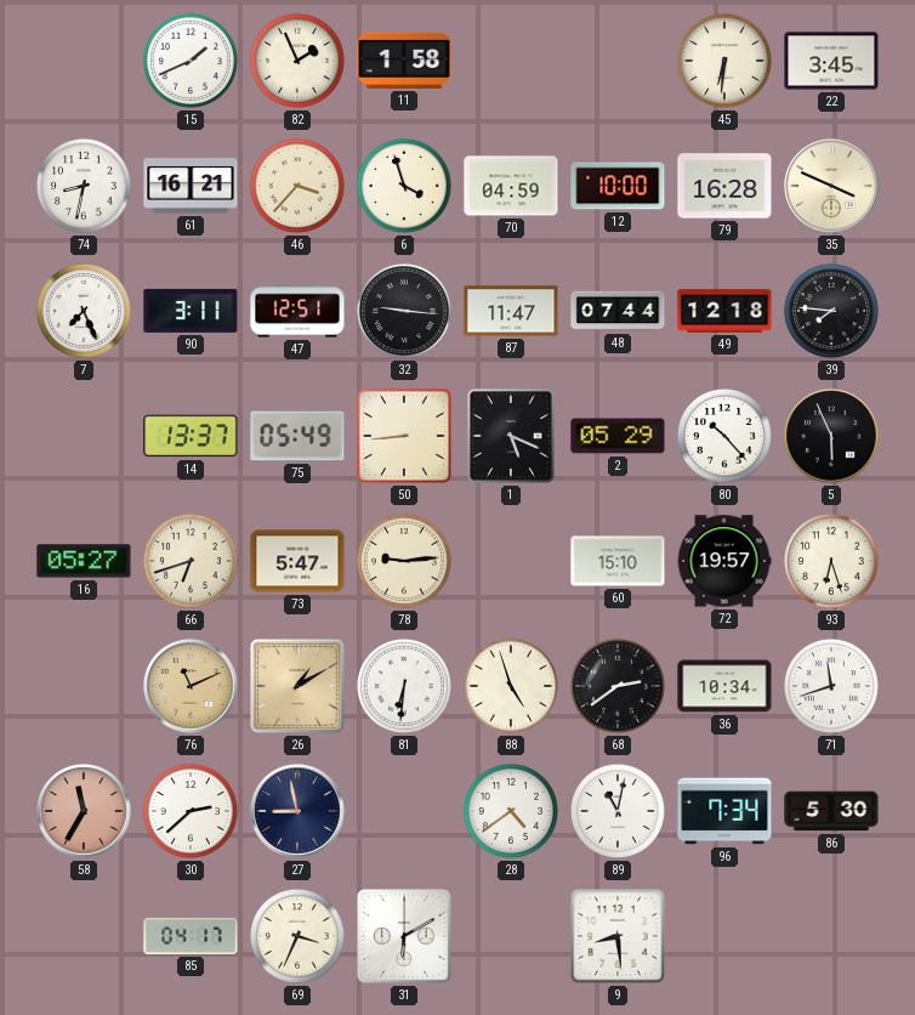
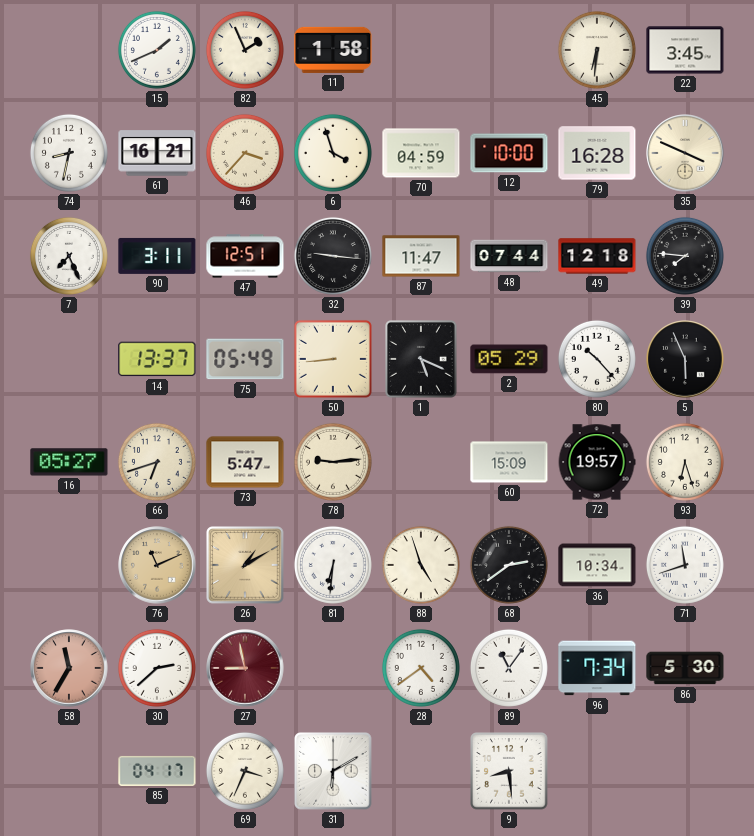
60: 15:10 -> 15:09 (509, 462)
27 dial: navy -> burgundy (245, 668)
89: 11:02 -> 11:06 (509, 668)
